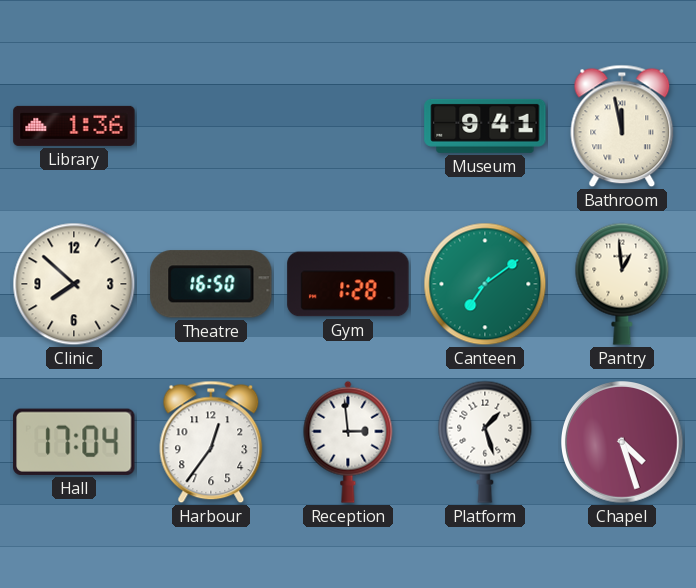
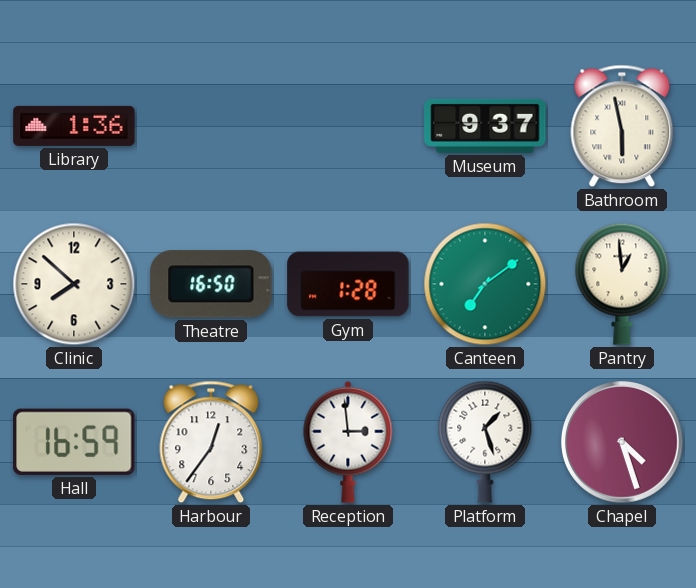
Museum: 9:41 -> 9:37 (485, 126)
Bathroom: 11:58 -> 5:58 (622, 126)
Hall: 17:04 -> 16:59 (74, 442)
